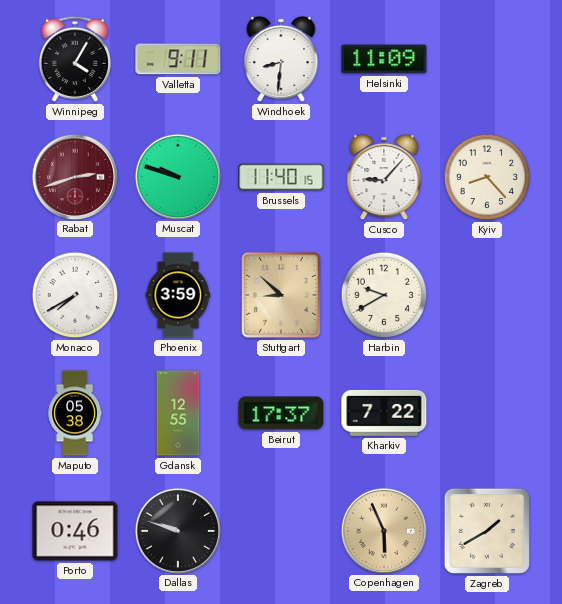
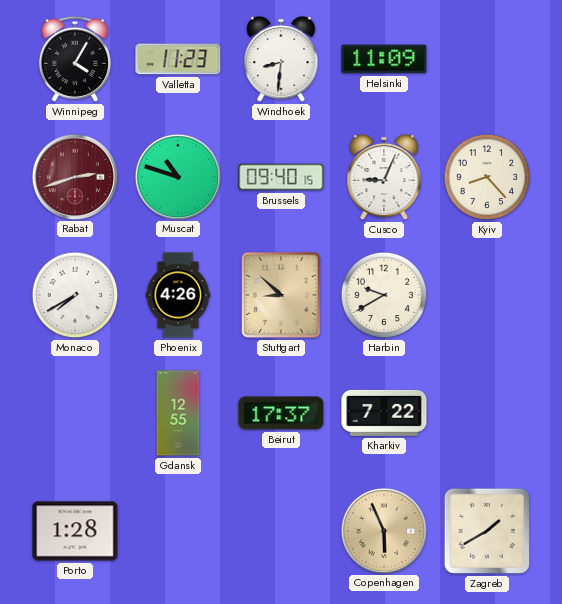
Valletta: 9:11 -> 11:23 (178, 59)
Muscat: 9:48 -> 10:48 (177, 176)
Brussels: 11:40 -> 09:40 (281, 177)
Cusco: 9:07 -> 9:04 (384, 177)
Phoenix: 3:59 -> 4:26 (178, 295)
Maputo: 05:38 -> none (75, 413)
Porto: 0:46 -> 1:28 (75, 531)
Dallas: 9:48 -> none (177, 530)
